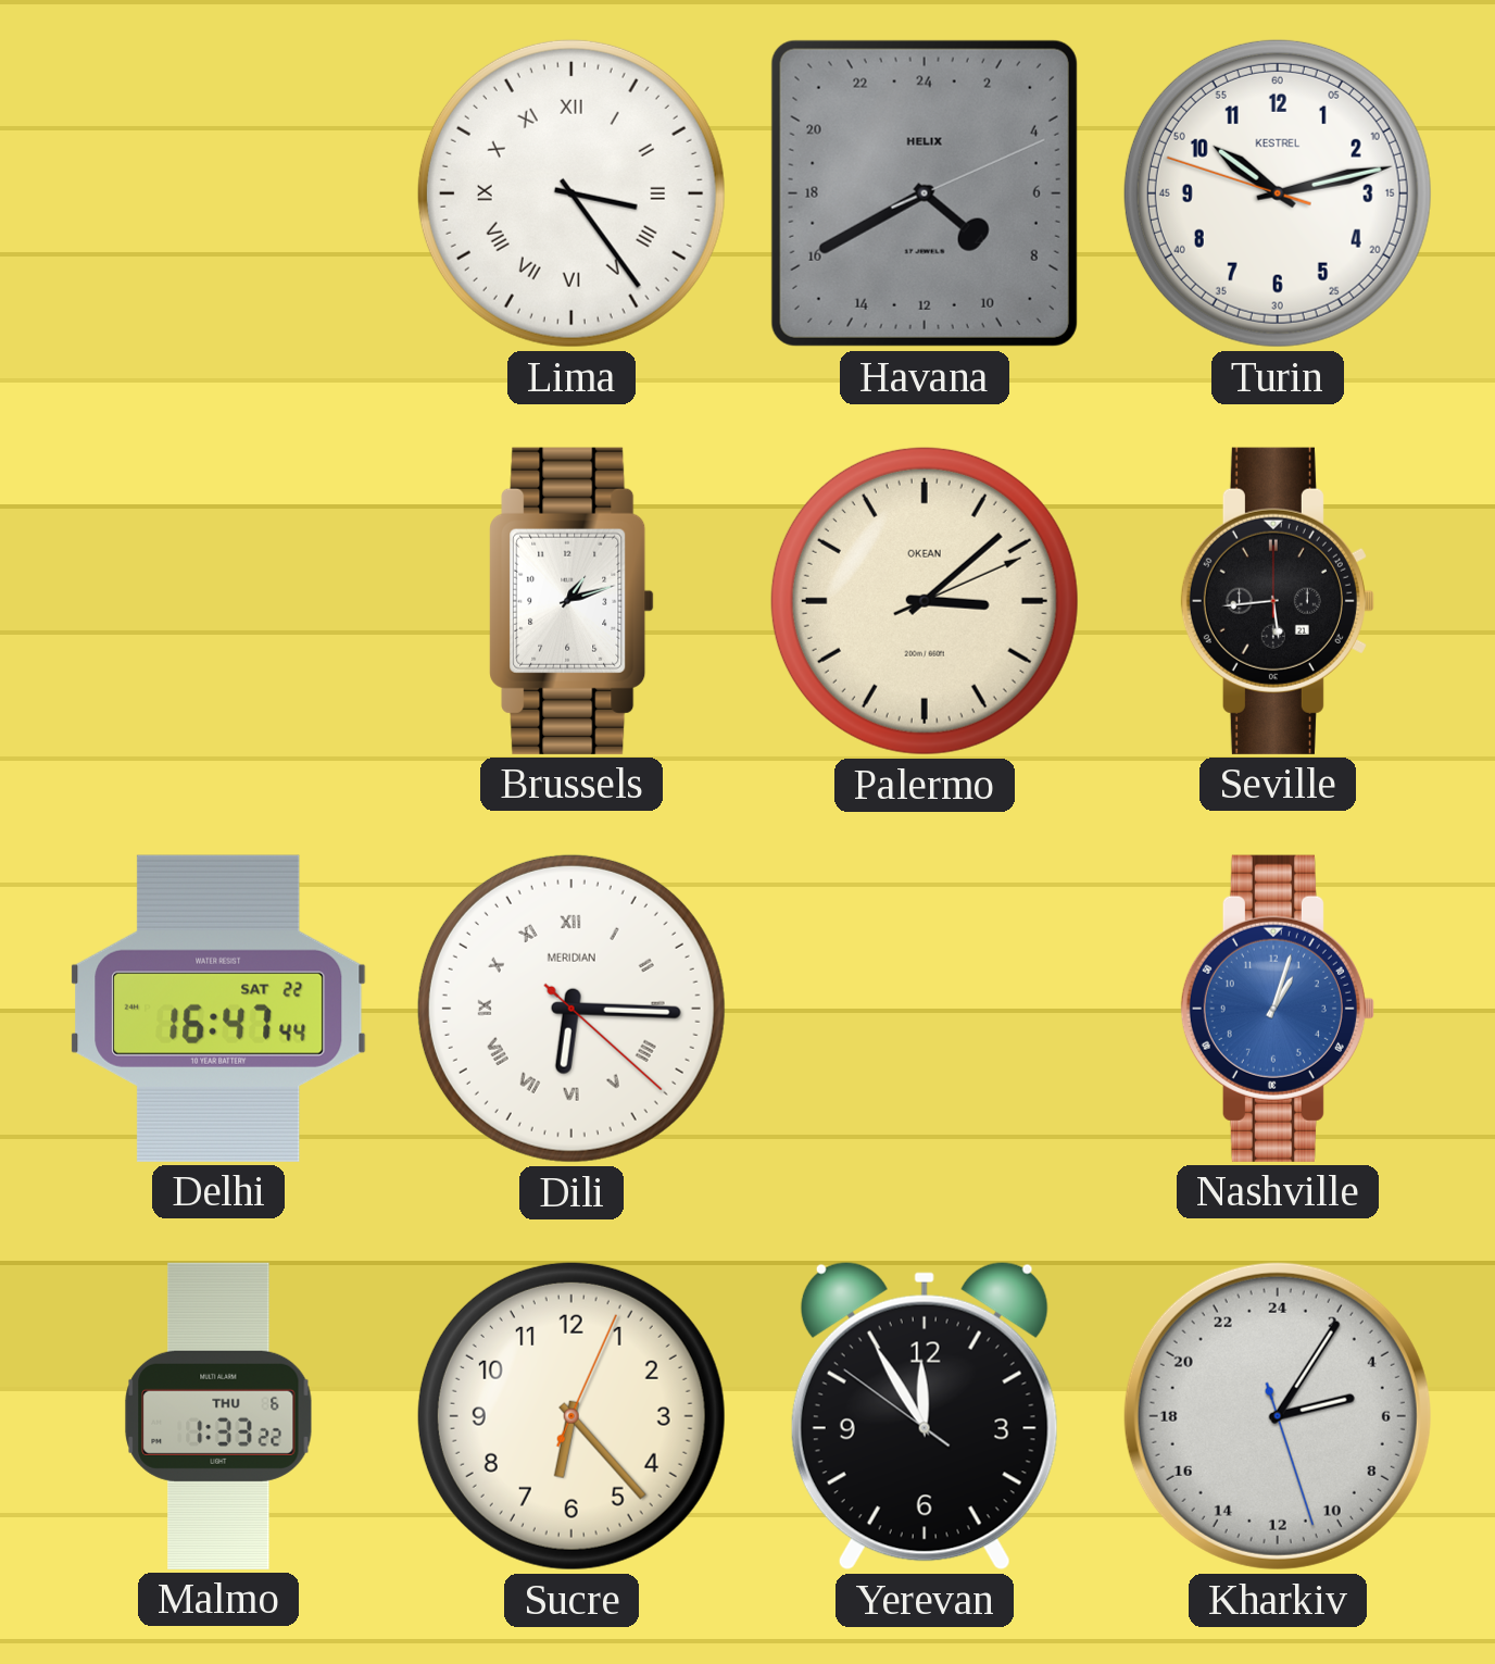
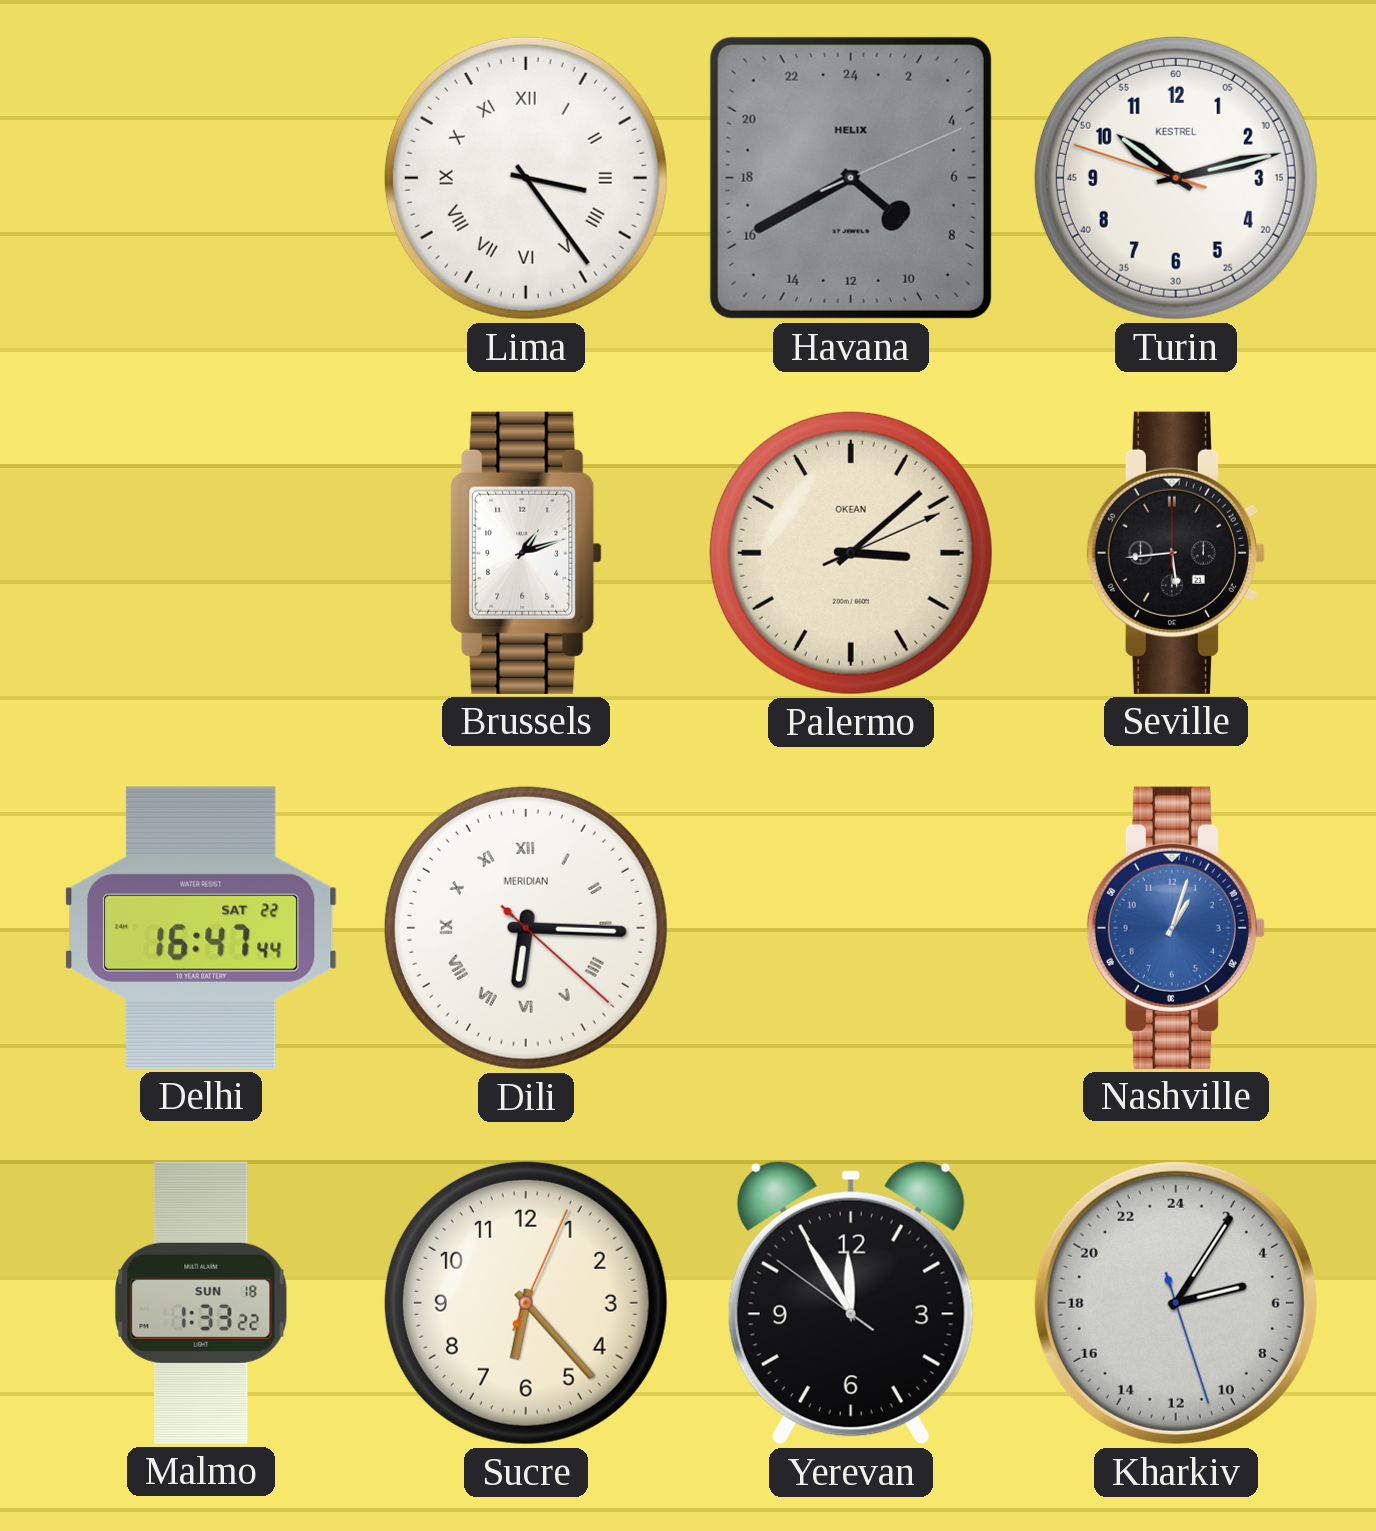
Malmo date: THU 6 -> SUN 18 (201, 1303)
